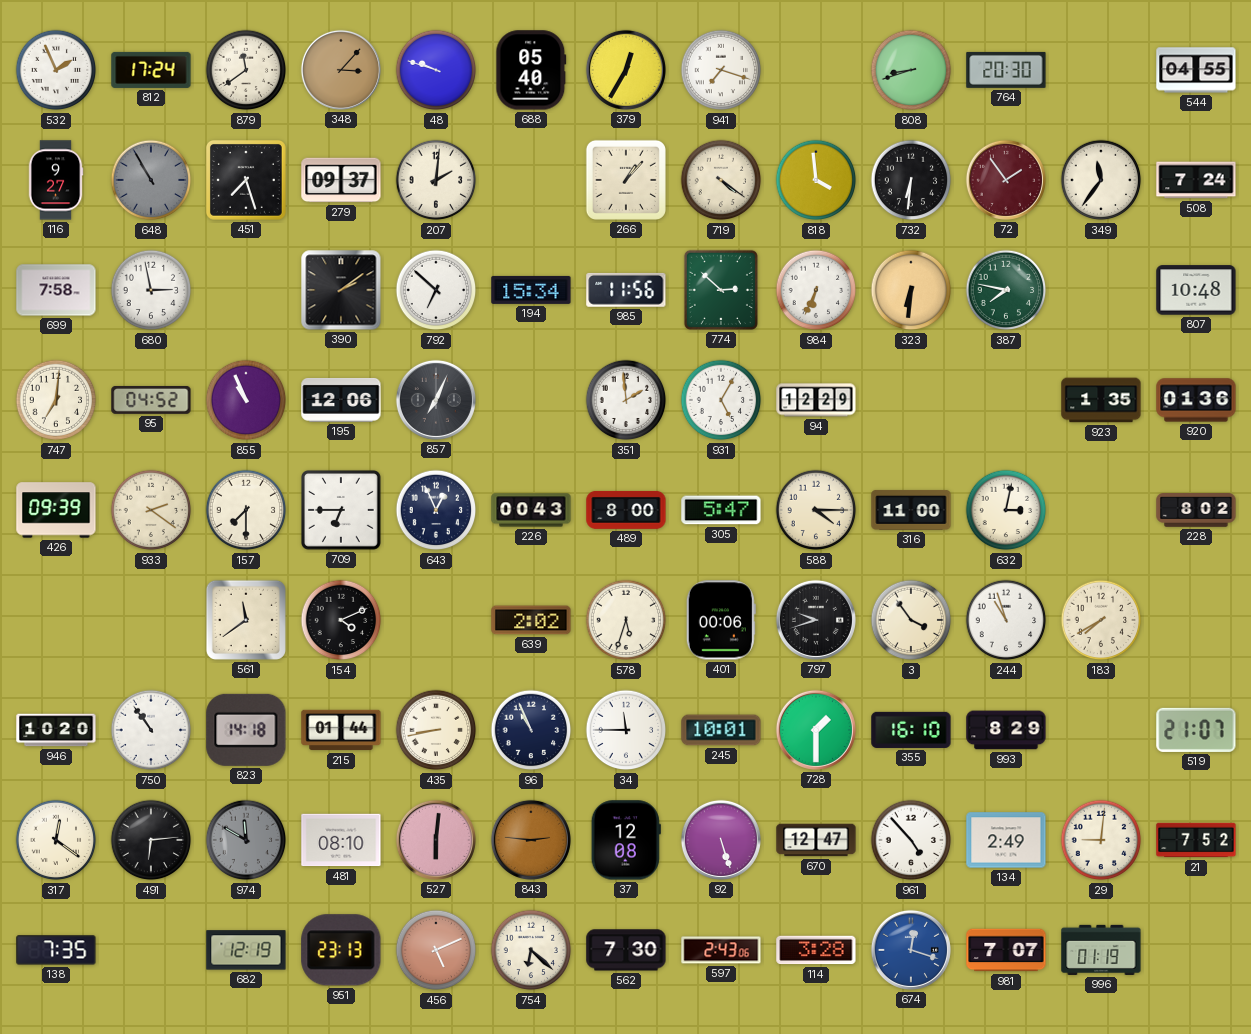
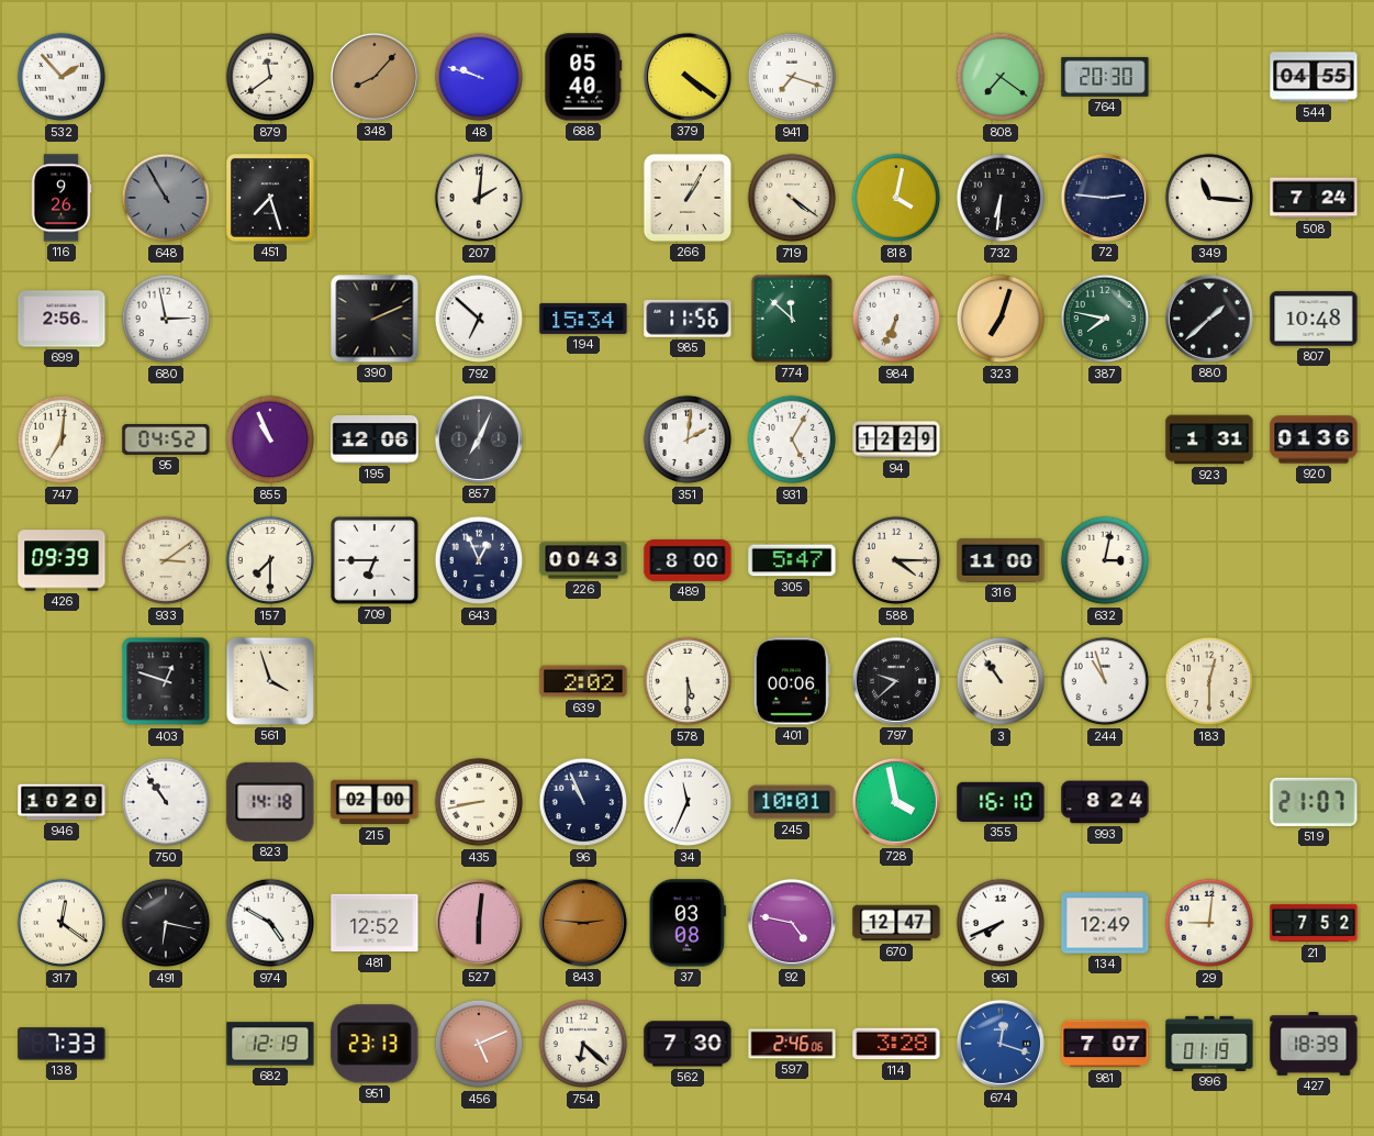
532: 1:56 -> 1:53 (62, 77)
812: 17:24 -> none (151, 70)
348: 3:07 -> 8:07 (375, 77)
379: 12:35 -> 4:21 (688, 77)
808: 8:42 -> 7:21 (1001, 77)
116: 9:27 -> 9:26 (62, 198)
279: 09:37 -> none (341, 180)
266: 1:07 -> 1:05 (688, 198)
818: 3:59 -> 4:02 (896, 198)
72: 1:54 -> 2:46 (1105, 198)
72 dial: burgundy -> navy (1105, 198)
349: 11:36 -> 11:16 (1209, 198)
699: 7:58 -> 2:56 (62, 319)
390: 2:09 -> 2:11 (375, 319)
774: 2:52 -> 11:52 (792, 319)
323: 6:31 -> 7:03 (1001, 319)
880: none -> 1:38 (1209, 319)
351: 1:59 -> 2:01 (688, 439)
923: 1:35 -> 1:31 (1209, 439)
933: 2:21 -> 3:09 (166, 560)
228: 8:02 -> none (1196, 511)
403: none -> 12:48 (166, 681)
561: 11:39 -> 3:57 (270, 681)
154: 4:11 -> none (341, 620)
578: 5:33 -> 5:30 (688, 681)
797: 9:42 -> 9:38 (896, 681)
3: 3:54 -> 10:54 (1001, 681)
183: 7:40 -> 12:30 (1209, 681)
215: 01:44 -> 02:00 (375, 802)
34: 11:45 -> 11:34 (688, 802)
728: 1:30 -> 3:58 (896, 802)
993: 8:29 -> 8:24 (1105, 802)
491: 6:14 -> 6:17 (166, 923)
974: 11:50 -> 4:50 (270, 923)
974 dial: grey -> white (270, 923)
481: 08:10 -> 12:52 (375, 923)
37: 12:08 -> 03:08 (688, 923)
92: 5:27 -> 4:47 (792, 923)
961: 4:53 -> 7:41 (1001, 923)
134: 2:49 -> 12:49 (1105, 923)
138: 7:35 -> 7:33 (62, 1044)
597: 2:43 -> 2:46 (792, 1044)
427: none -> 18:39 (1314, 1045)
